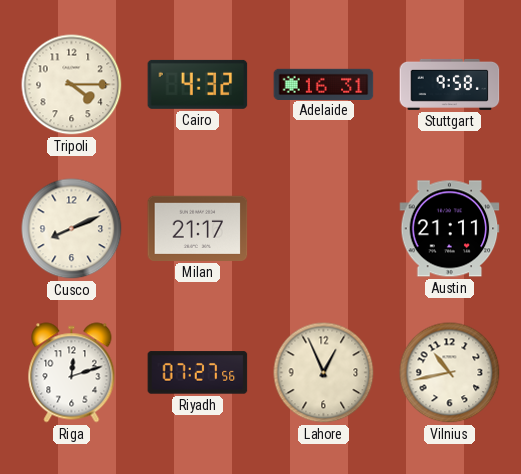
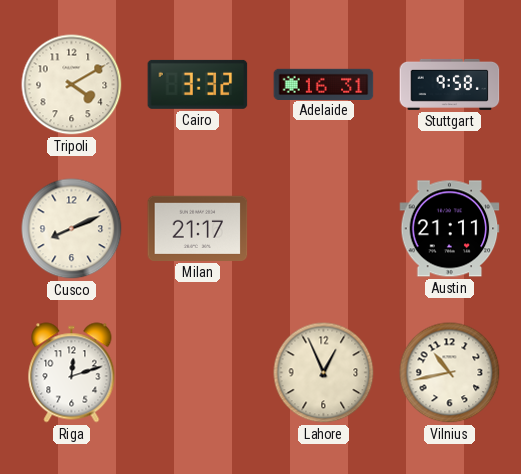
Tripoli: 4:15 -> 4:10 (72, 85)
Cairo: 4:32 -> 3:32 (198, 84)
Riyadh: 07:27 -> none (198, 373)
